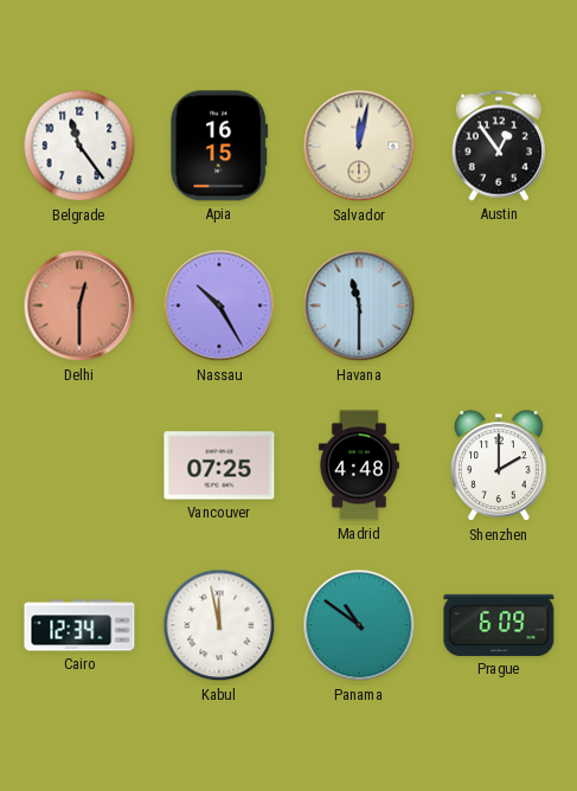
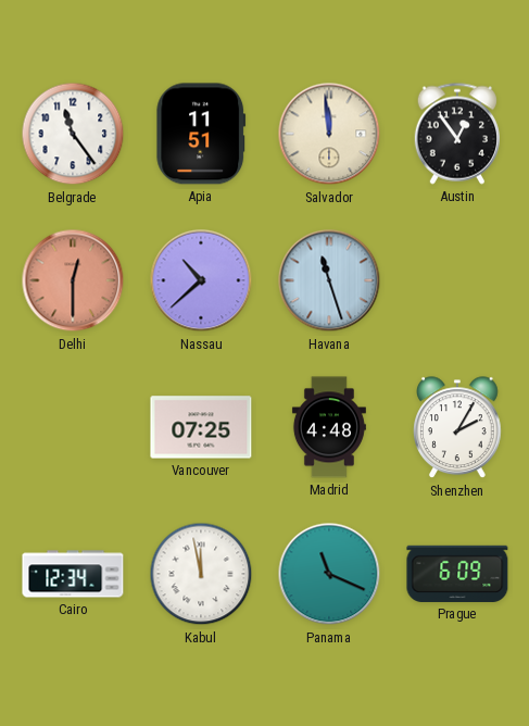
Apia: 16:15 -> 11:51 (201, 134)
Salvador: 12:02 -> 11:59 (329, 134)
Nassau: 10:25 -> 10:38 (201, 280)
Havana: 11:30 -> 11:27 (329, 280)
Shenzhen: 2:00 -> 2:05 (458, 428)
Panama: 10:51 -> 11:19 (329, 574)
